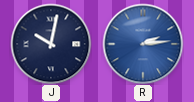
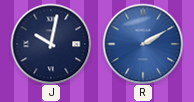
R: 2:14 -> 2:10 (143, 44)
